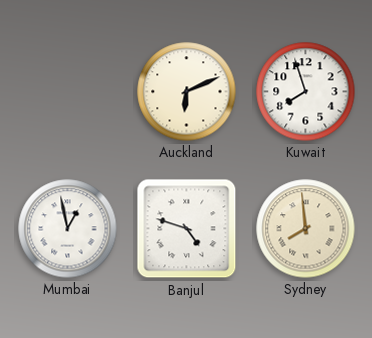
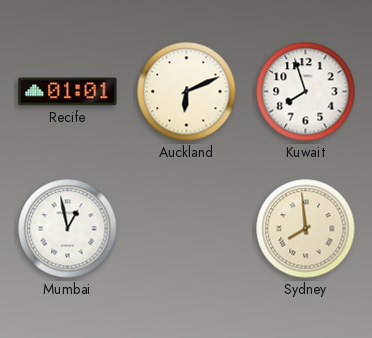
Recife: none -> 01:01 (68, 92)
Banjul: 4:48 -> none (187, 229)
